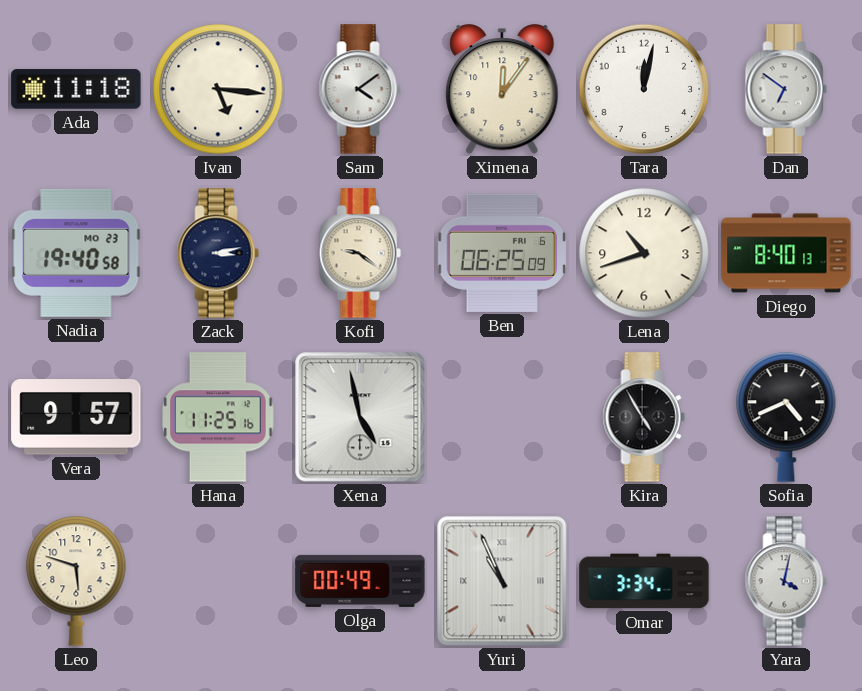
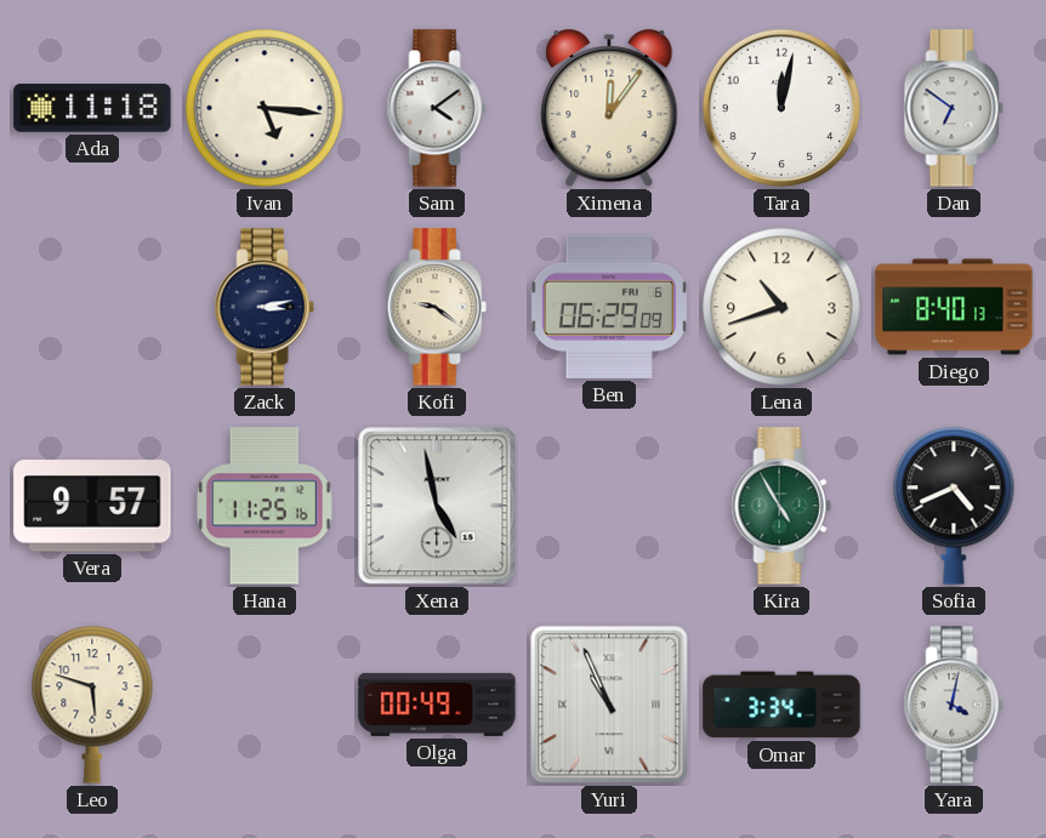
Nadia: 19:40 -> none (76, 253)
Ben: 06:25 -> 06:29 (609, 307)
Kira dial: black -> green (781, 506)
